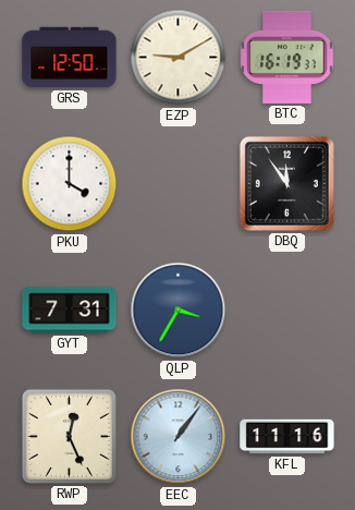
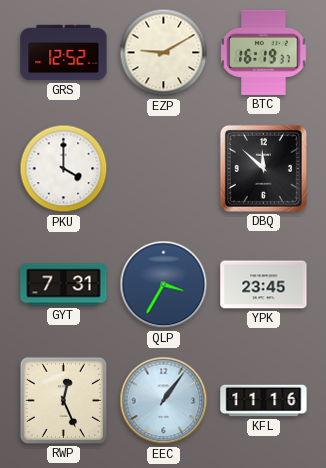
GRS: 12:50 -> 12:52 (64, 53)
DBQ: 11:54 -> 11:52 (263, 168)
YPK: none -> 23:45 (264, 285)
